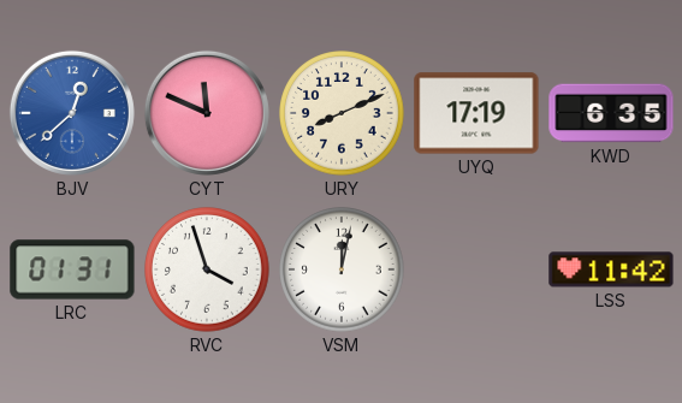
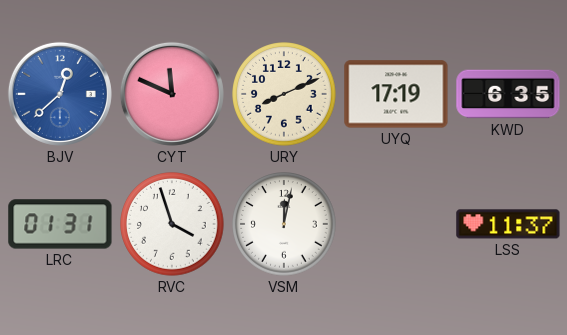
LSS: 11:42 -> 11:37 (508, 224)
